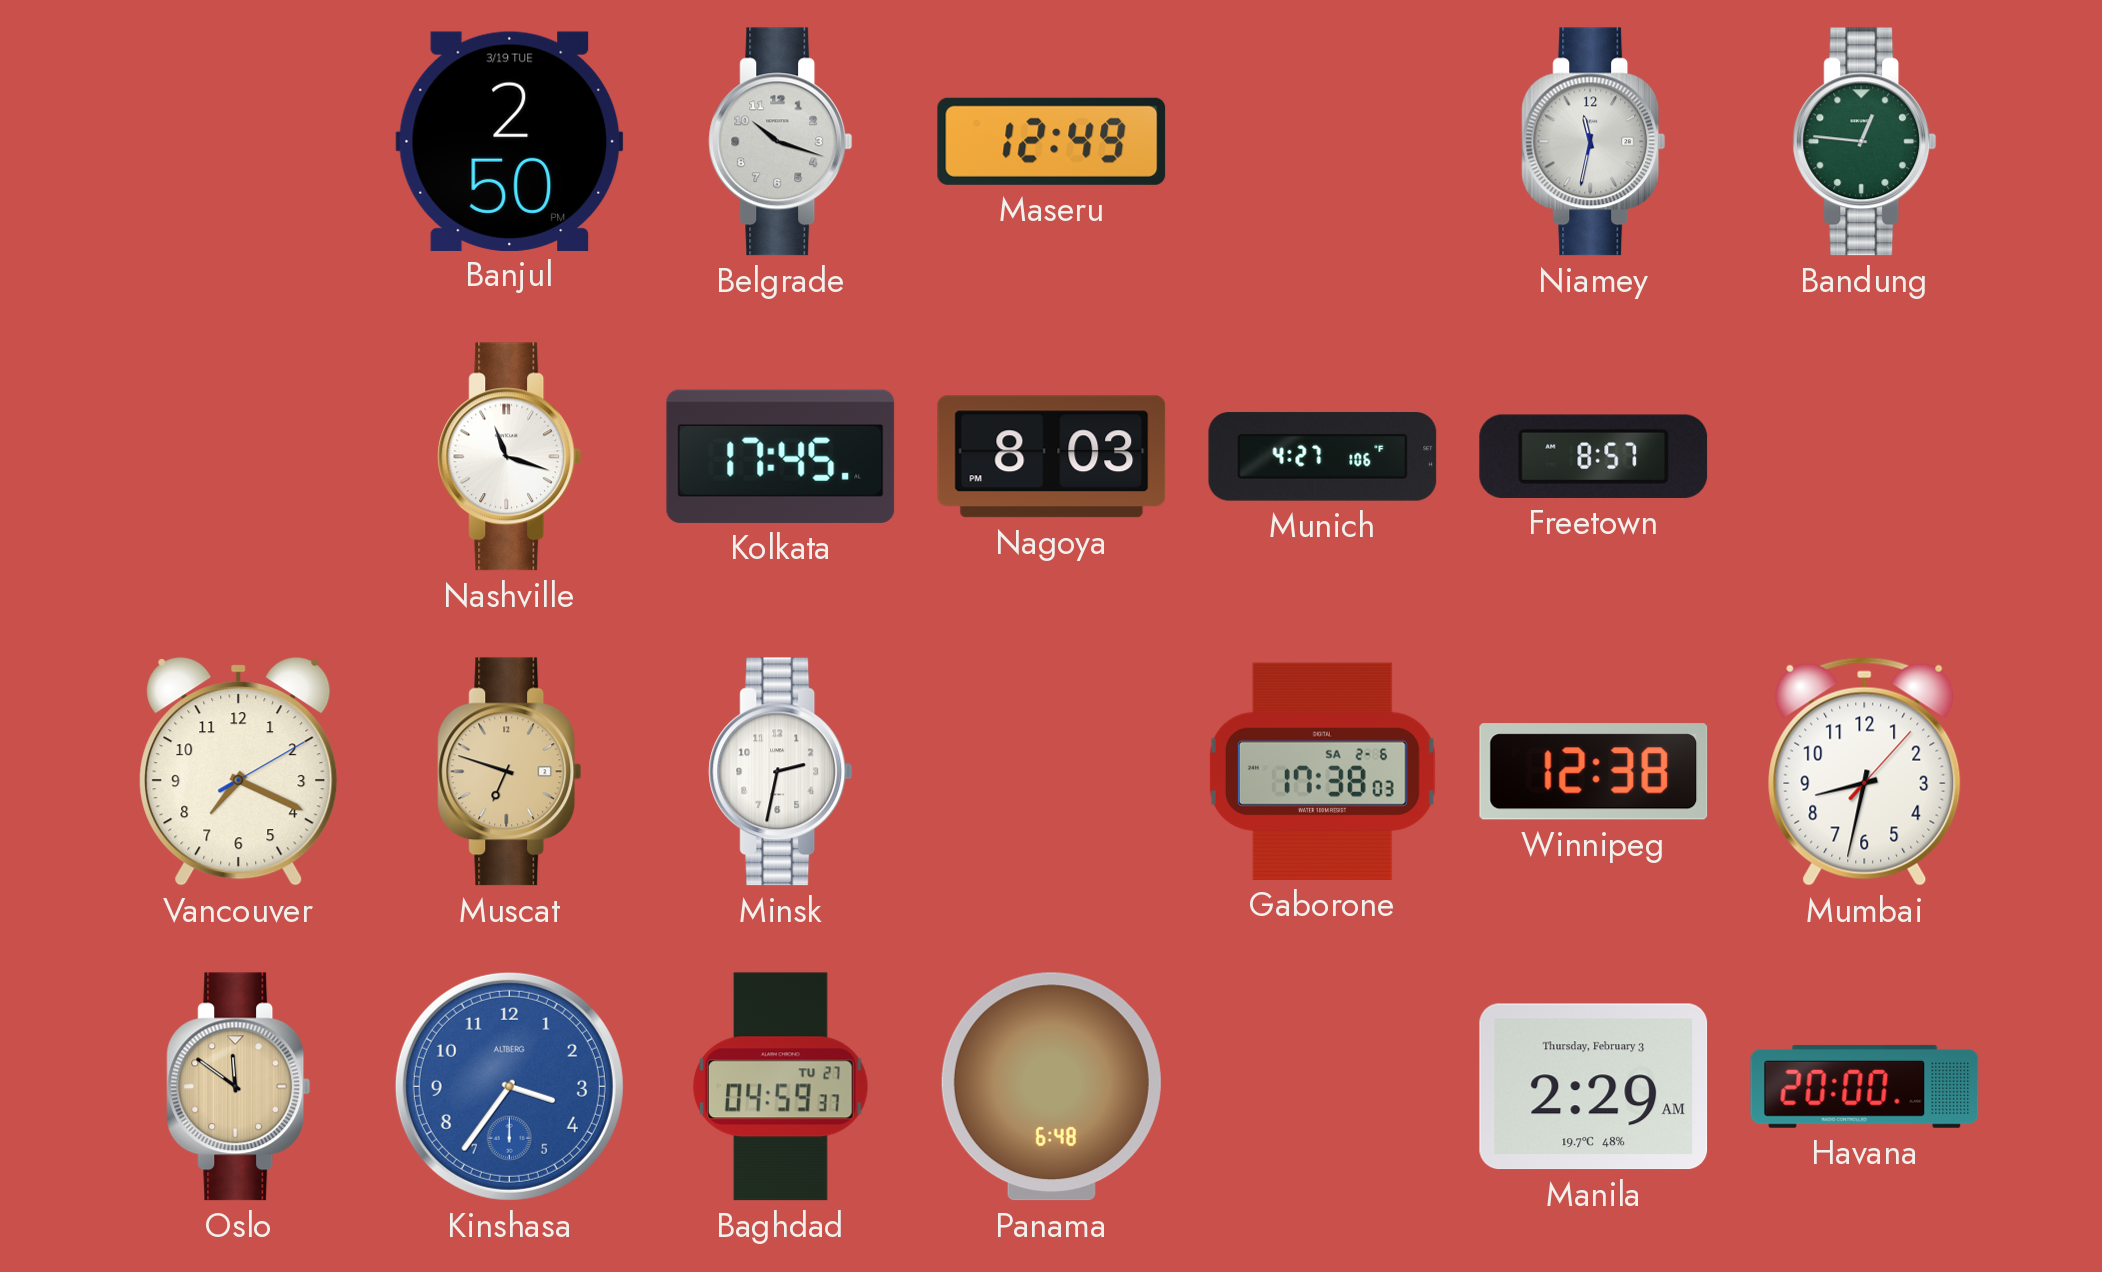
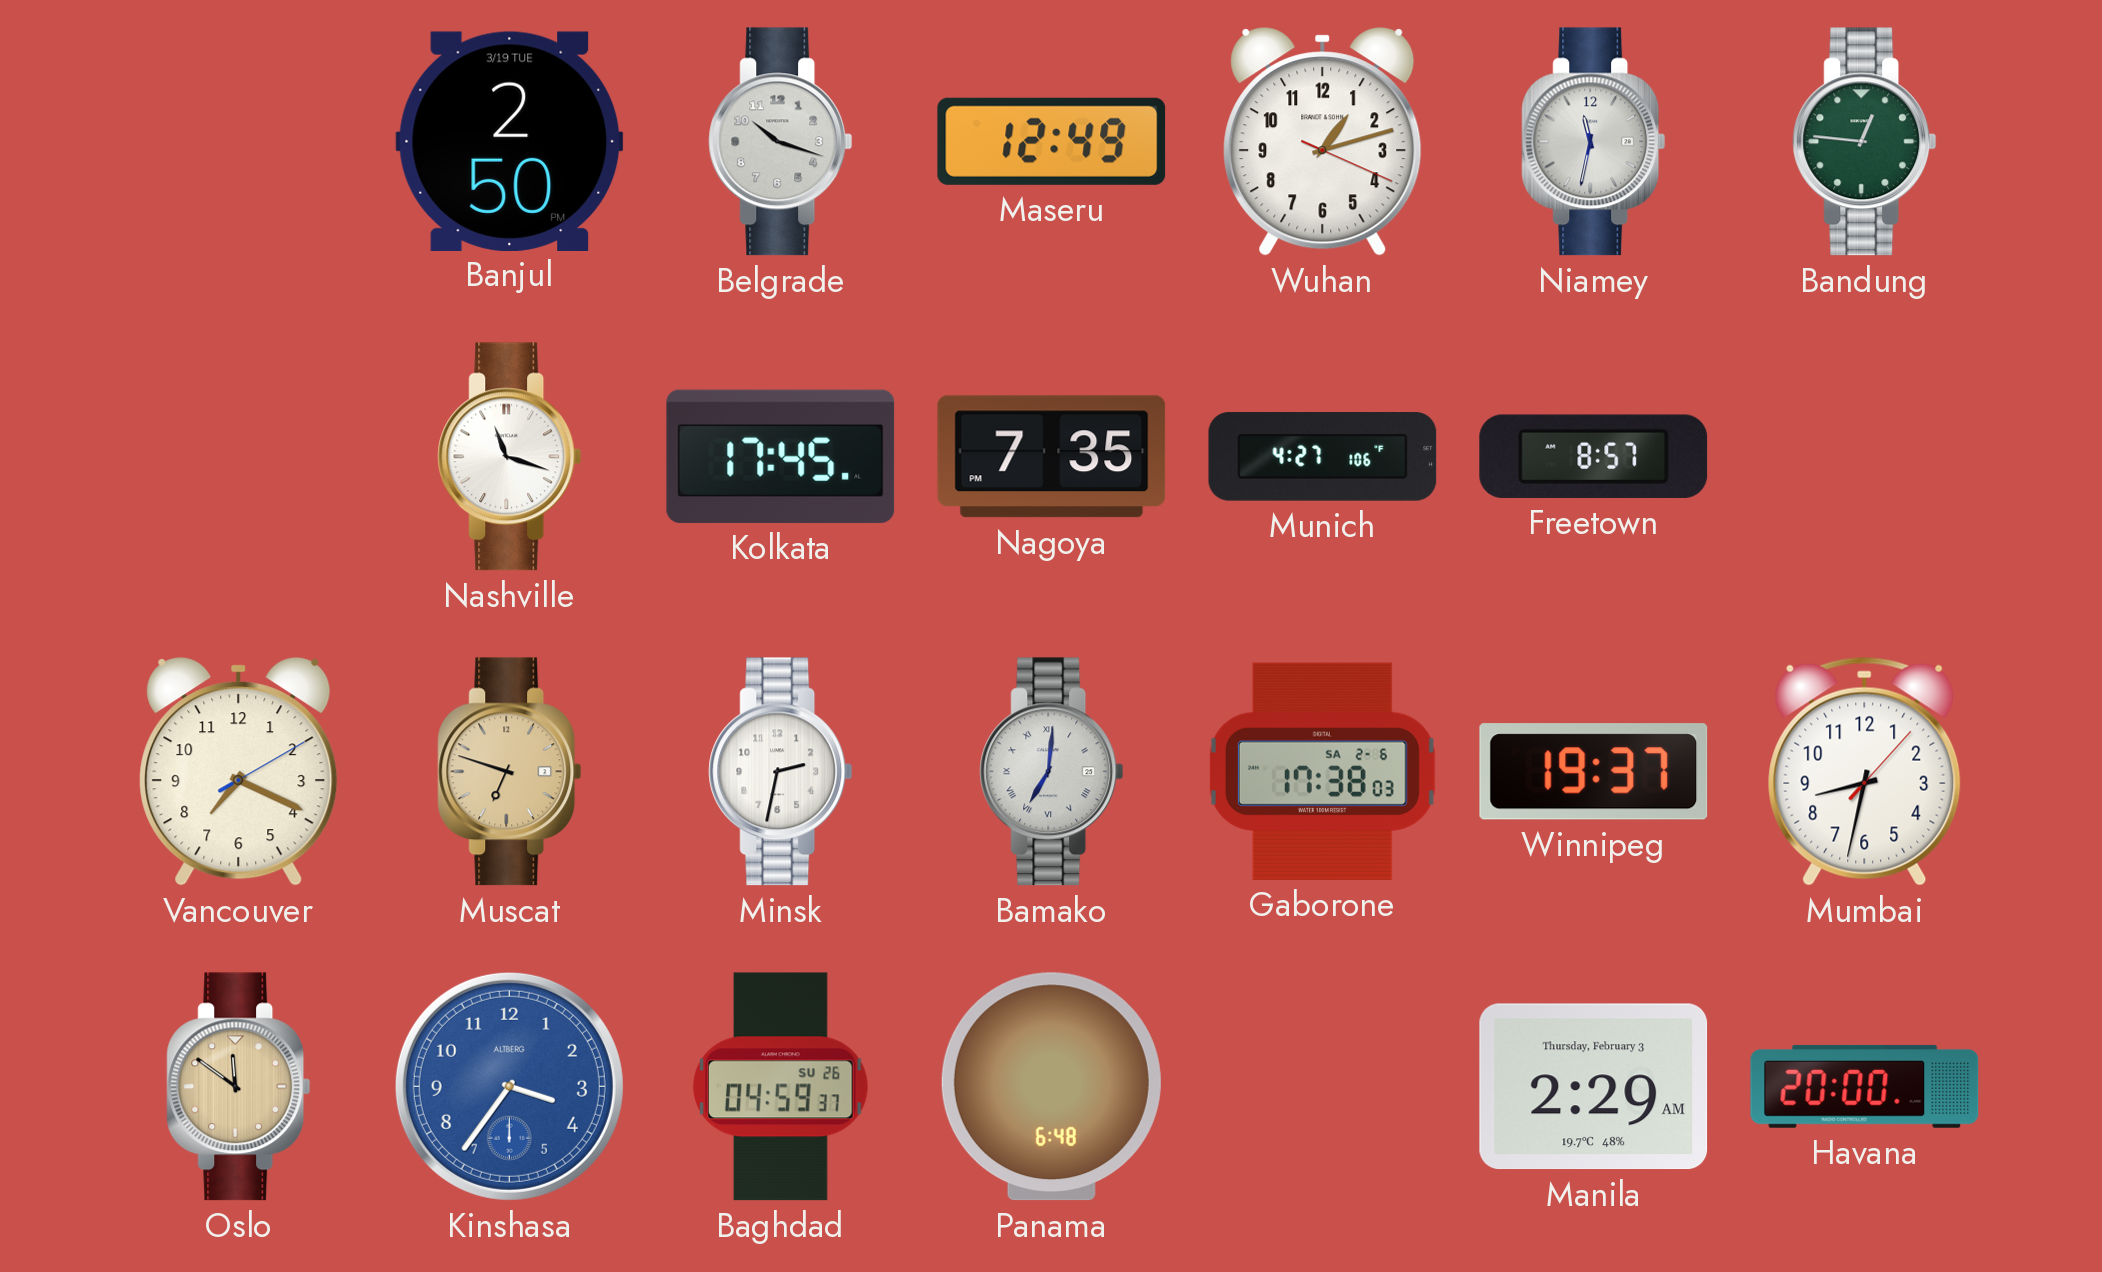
Wuhan: none -> 1:12 (1323, 142)
Nagoya: 8:03 -> 7:35 (1052, 457)
Bamako: none -> 7:01 (1052, 772)
Winnipeg: 12:38 -> 19:37 (1594, 772)
Baghdad date: TU 27 -> SU 26 (780, 1087)
